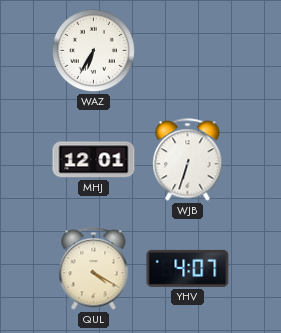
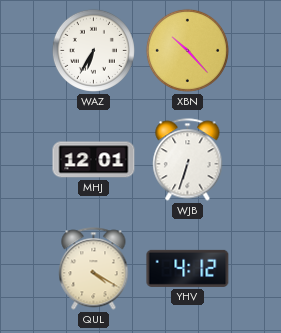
XBN: none -> 10:23 (187, 50)
YHV: 4:07 -> 4:12 (188, 268)
